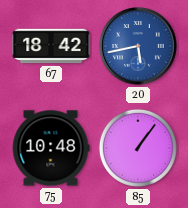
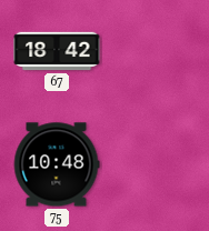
20: 5:43 -> none (138, 46)
85: 1:06 -> none (138, 148)
